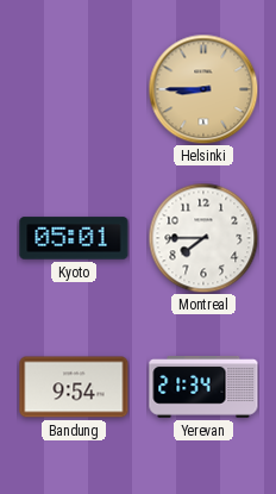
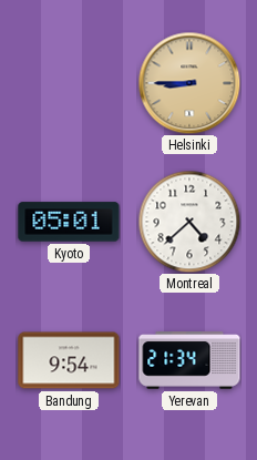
Montreal: 7:45 -> 4:38 (189, 222)
